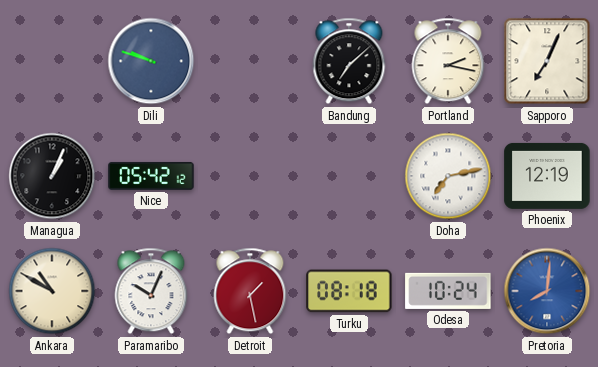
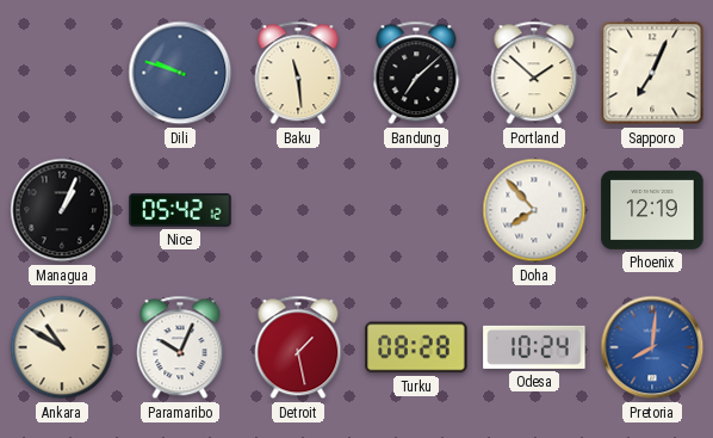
Baku: none -> 11:29 (298, 73)
Portland: 2:17 -> 1:52 (534, 73)
Doha: 7:13 -> 7:53 (534, 210)
Turku: 08:18 -> 08:28 (416, 347)
